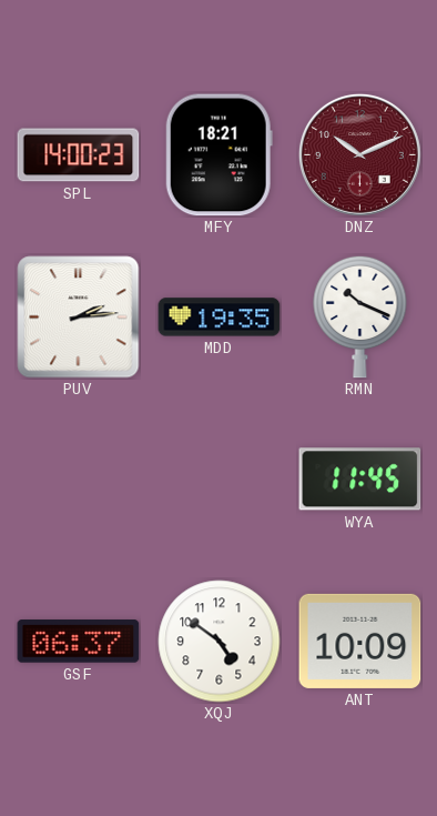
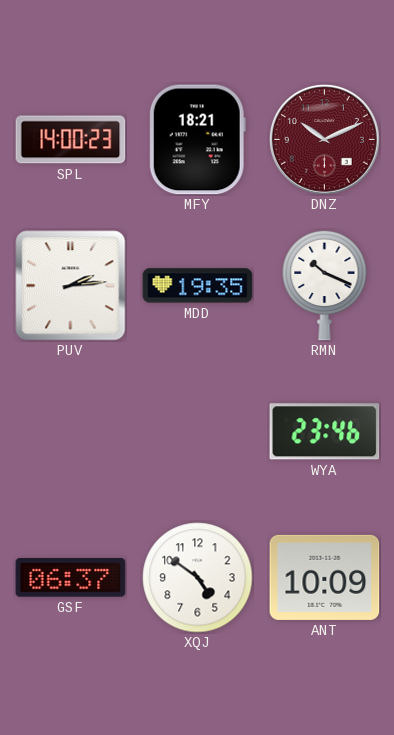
WYA: 11:45 -> 23:46 (325, 432)
